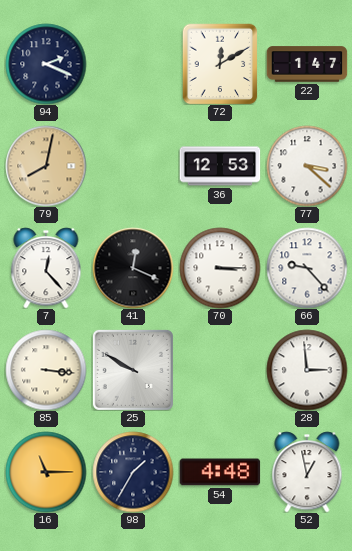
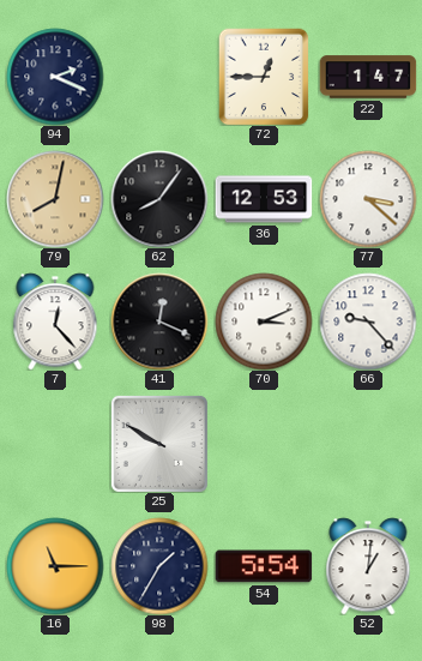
72: 12:10 -> 12:45 (264, 77)
62: none -> 8:06 (159, 199)
70: 3:15 -> 3:11 (264, 322)
85: 3:16 -> none (46, 370)
28: 2:59 -> none (307, 370)
54: 4:48 -> 5:54 (264, 566)
52: 12:58 -> 1:01 (368, 566)
